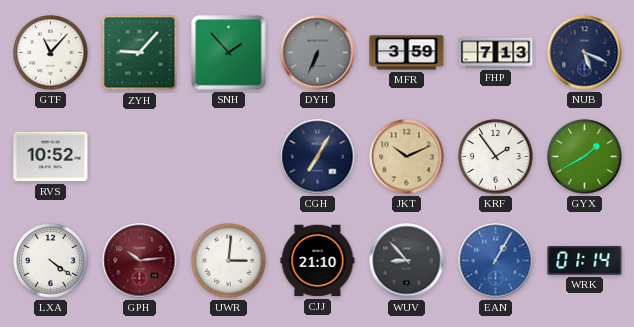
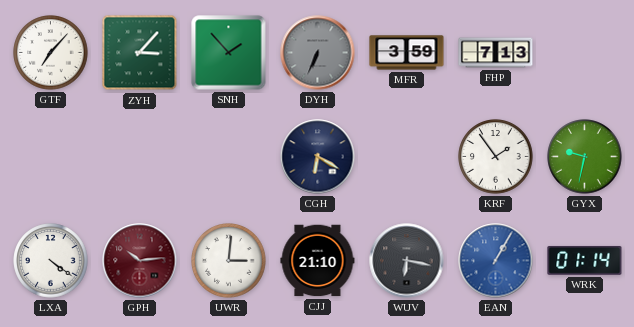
GTF: 11:07 -> 7:07 (51, 53)
ZYH: 9:07 -> 3:07 (140, 53)
NUB: 5:19 -> none (585, 53)
RVS: 10:52 -> none (51, 157)
CGH: 7:05 -> 6:20 (318, 157)
JKT: 10:11 -> none (407, 157)
GYX: 1:40 -> 9:32 (585, 157)
WUV: 8:53 -> 6:17 (407, 261)
